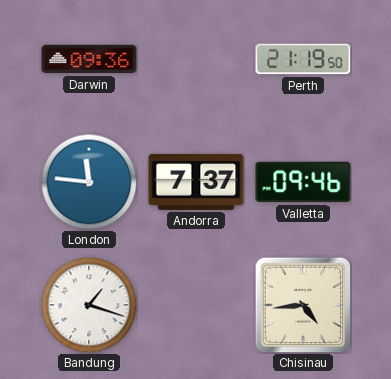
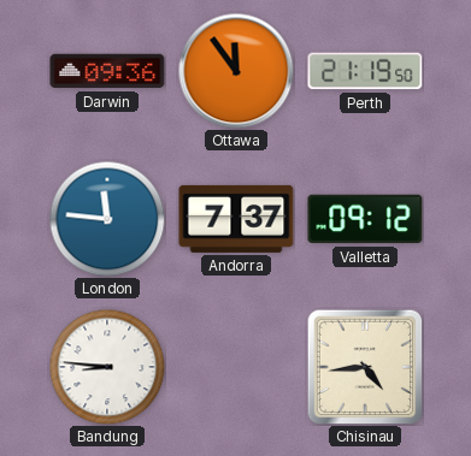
Ottawa: none -> 11:54 (236, 71)
Valletta: 09:46 -> 09:12 (365, 219)
Bandung: 1:18 -> 8:46 (107, 367)
